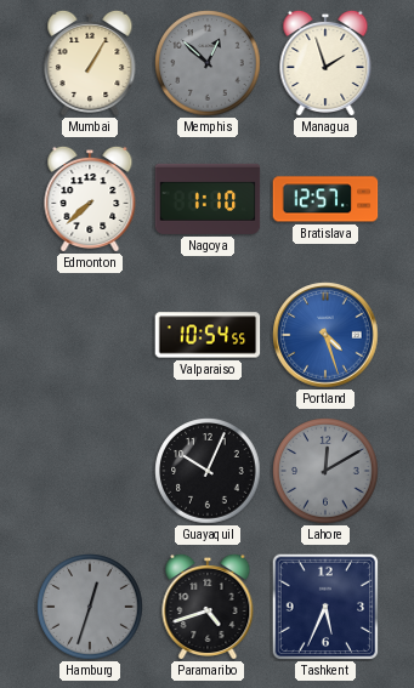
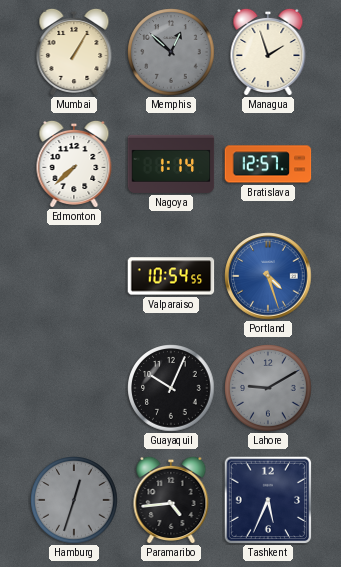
Nagoya: 1:10 -> 1:14 (171, 164)
Lahore: 12:10 -> 9:10 (268, 388)
Paramaribo: 4:42 -> 4:44 (171, 499)
